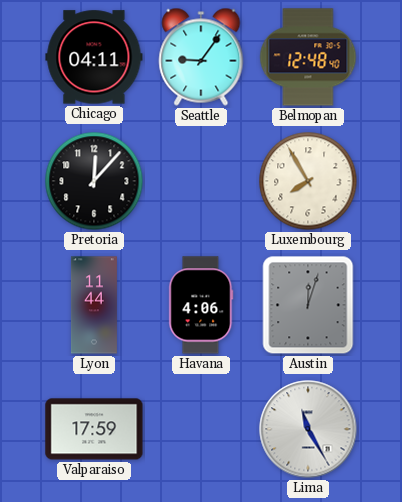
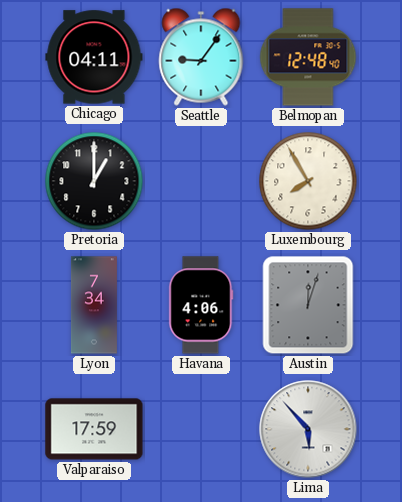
Pretoria: 12:07 -> 1:00 (94, 181)
Lyon: 11:44 -> 7:34 (94, 305)
Lima: 11:25 -> 5:53 (308, 429)
